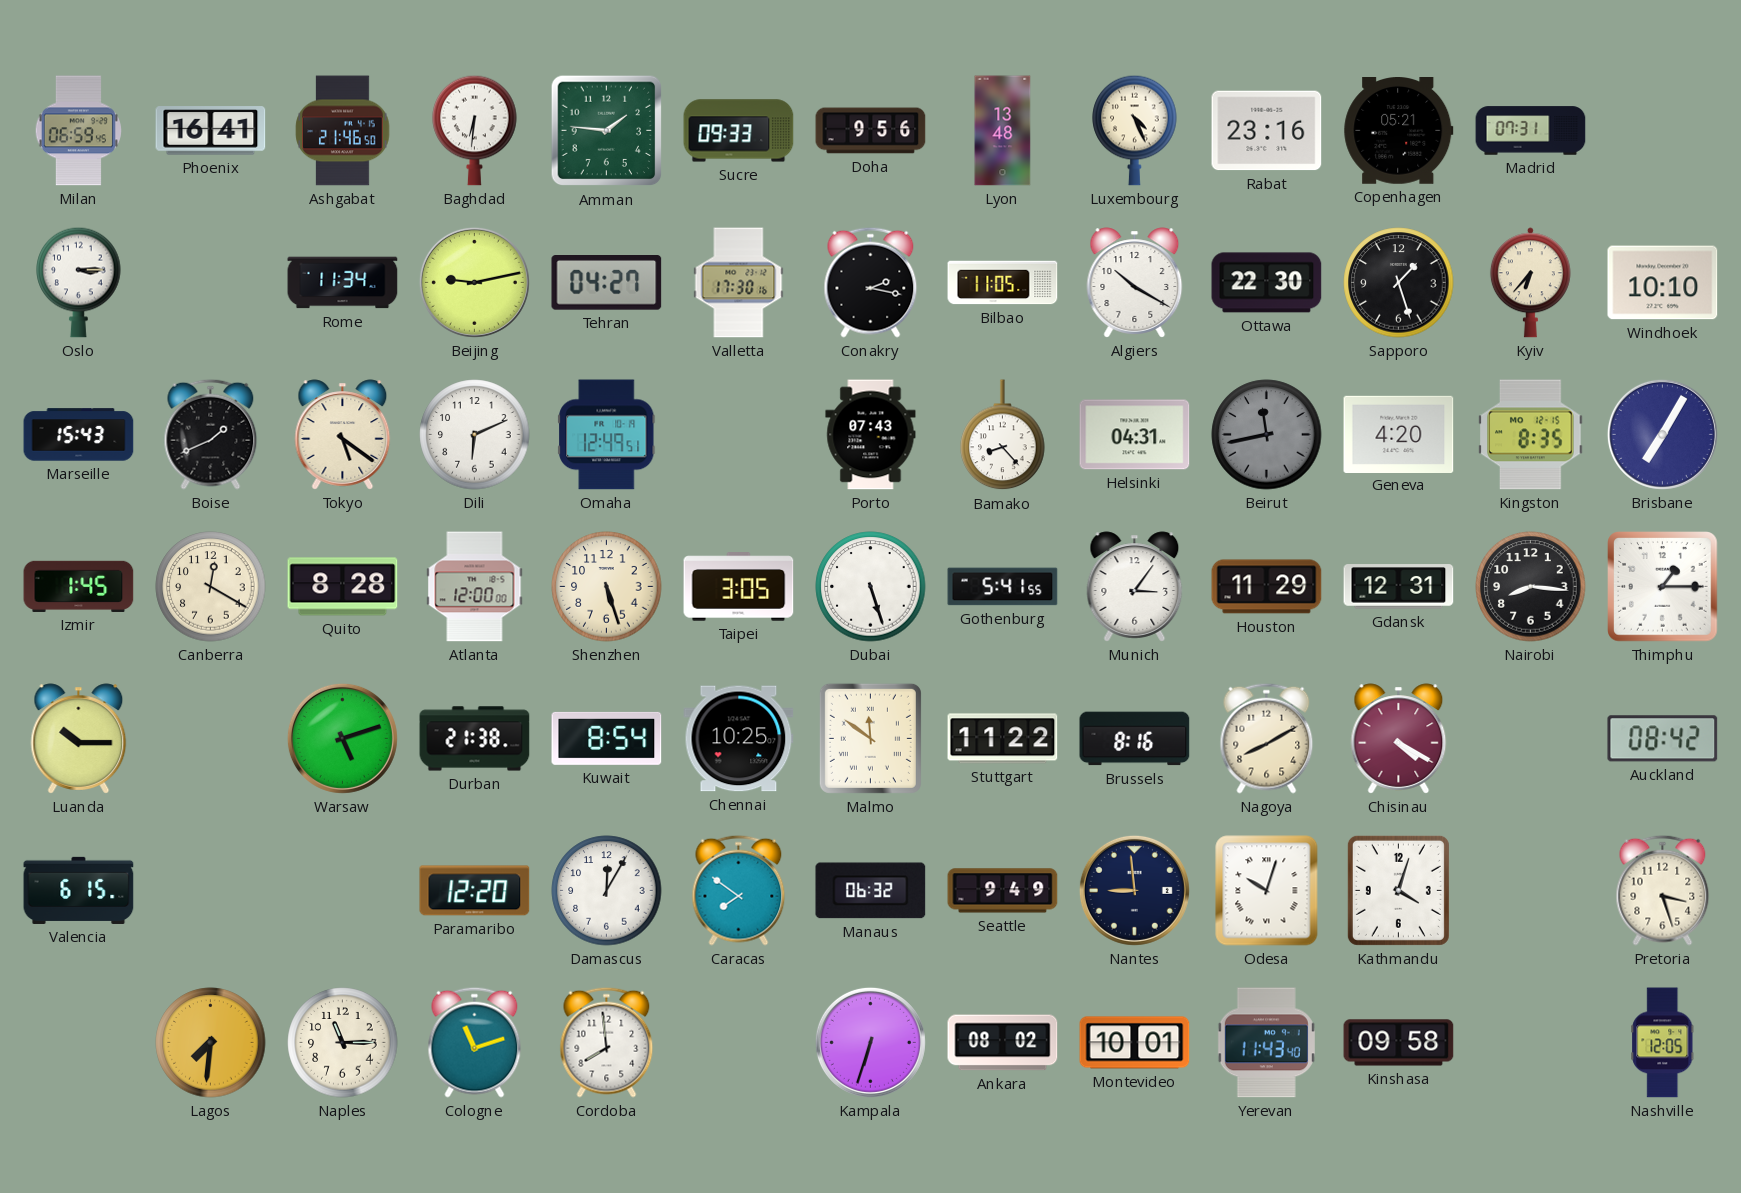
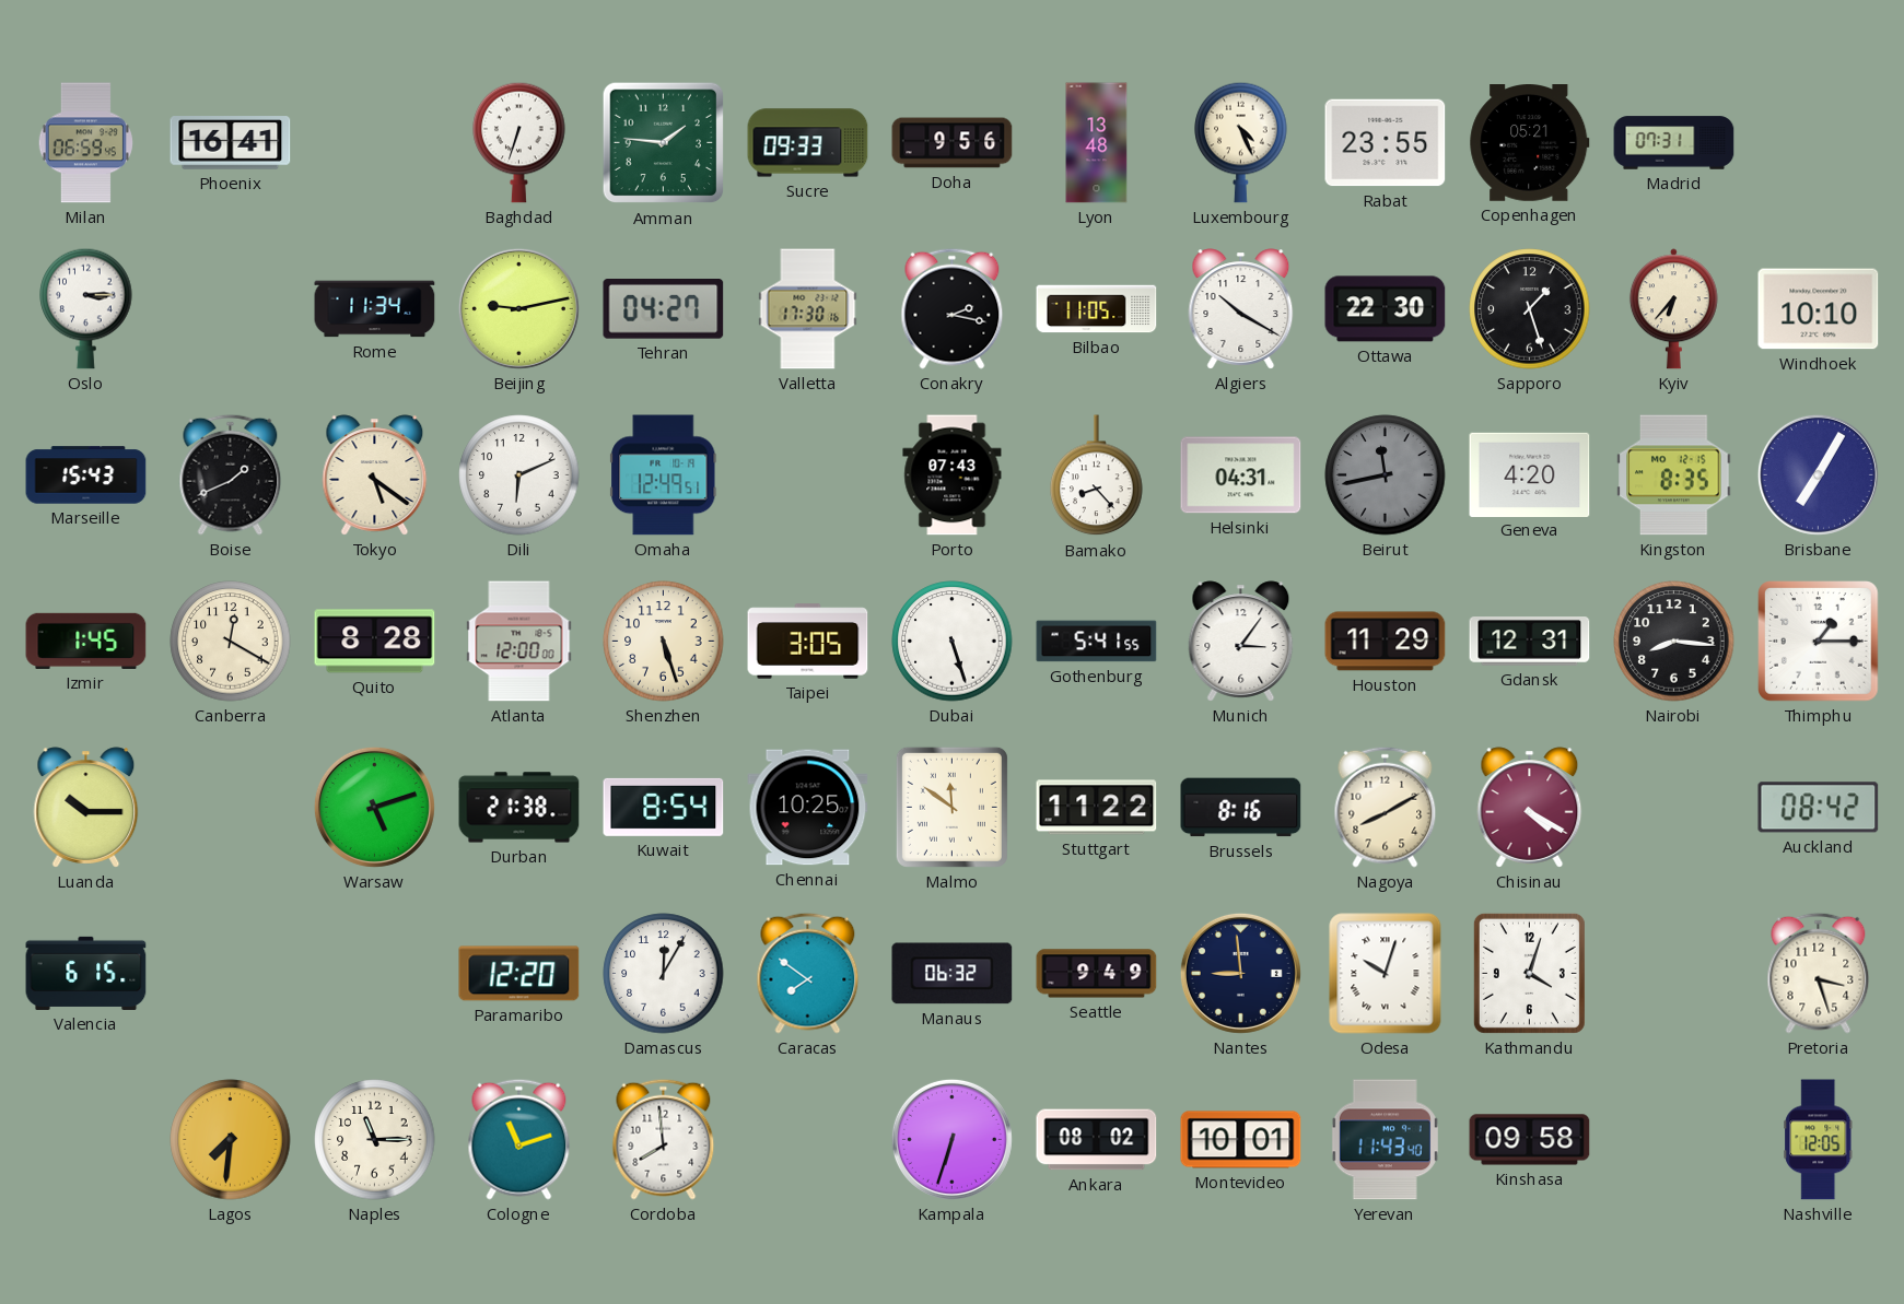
Ashgabat: 21:46 -> none (343, 131)
Baghdad: 6:31 -> 6:33 (519, 142)
Rabat: 23:16 -> 23:55 (1386, 143)
